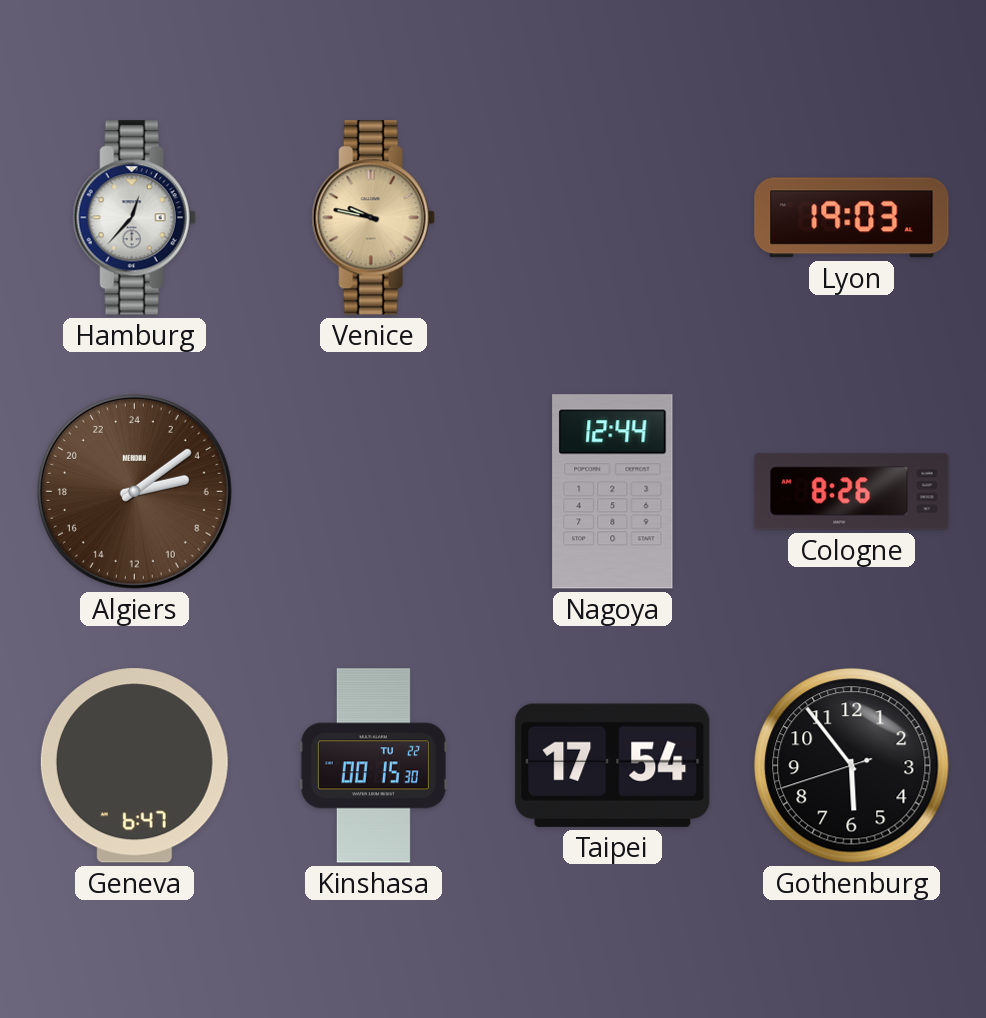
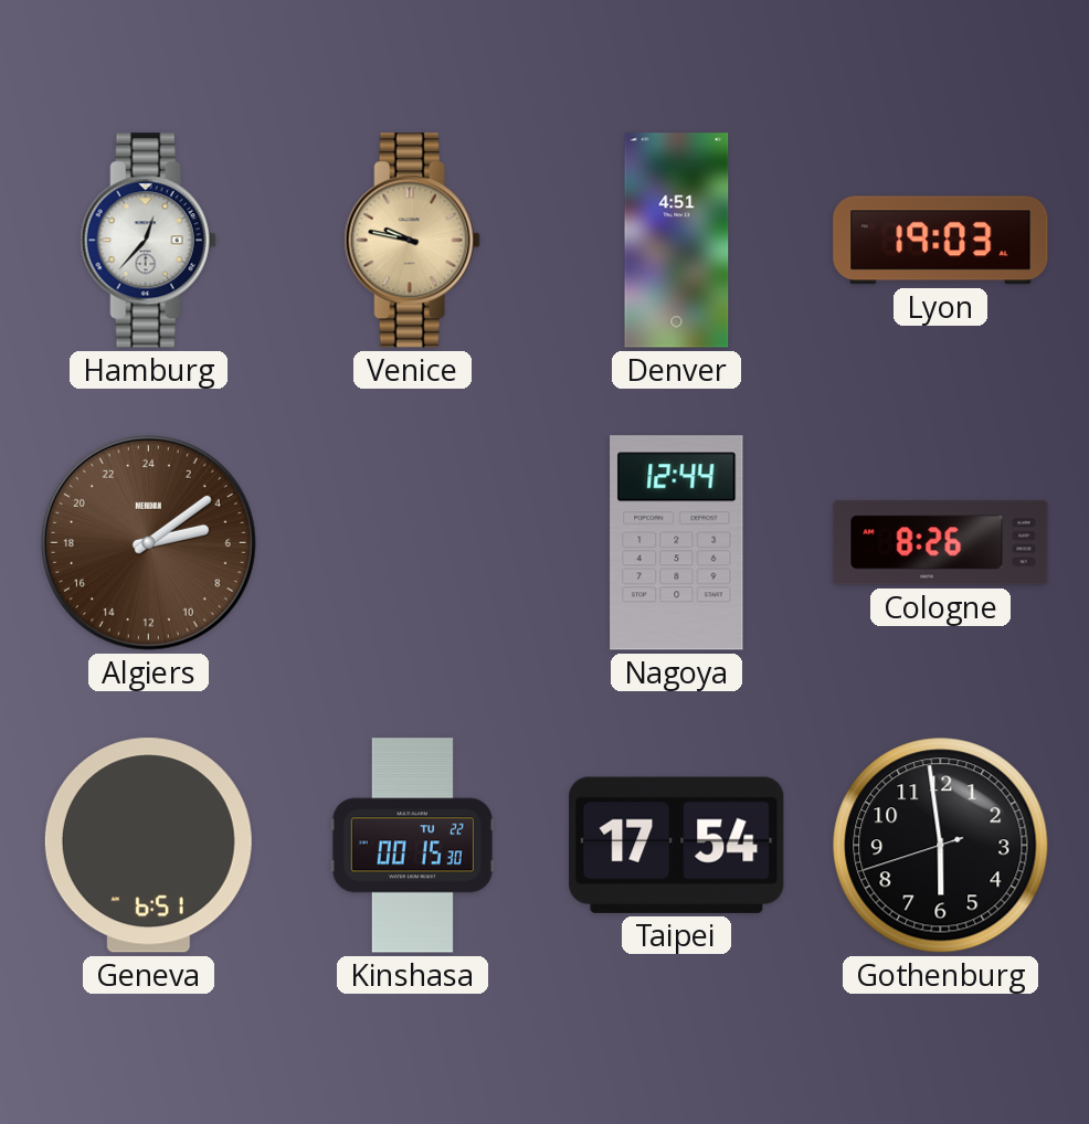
Denver: none -> 4:51 (677, 241)
Geneva: 6:47 -> 6:51 (148, 846)
Gothenburg: 5:53 -> 5:58 (941, 846)
